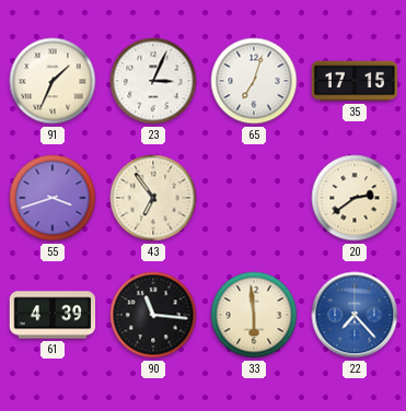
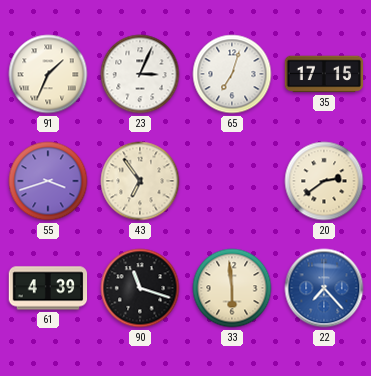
90: 11:16 -> 11:18 (140, 288)
